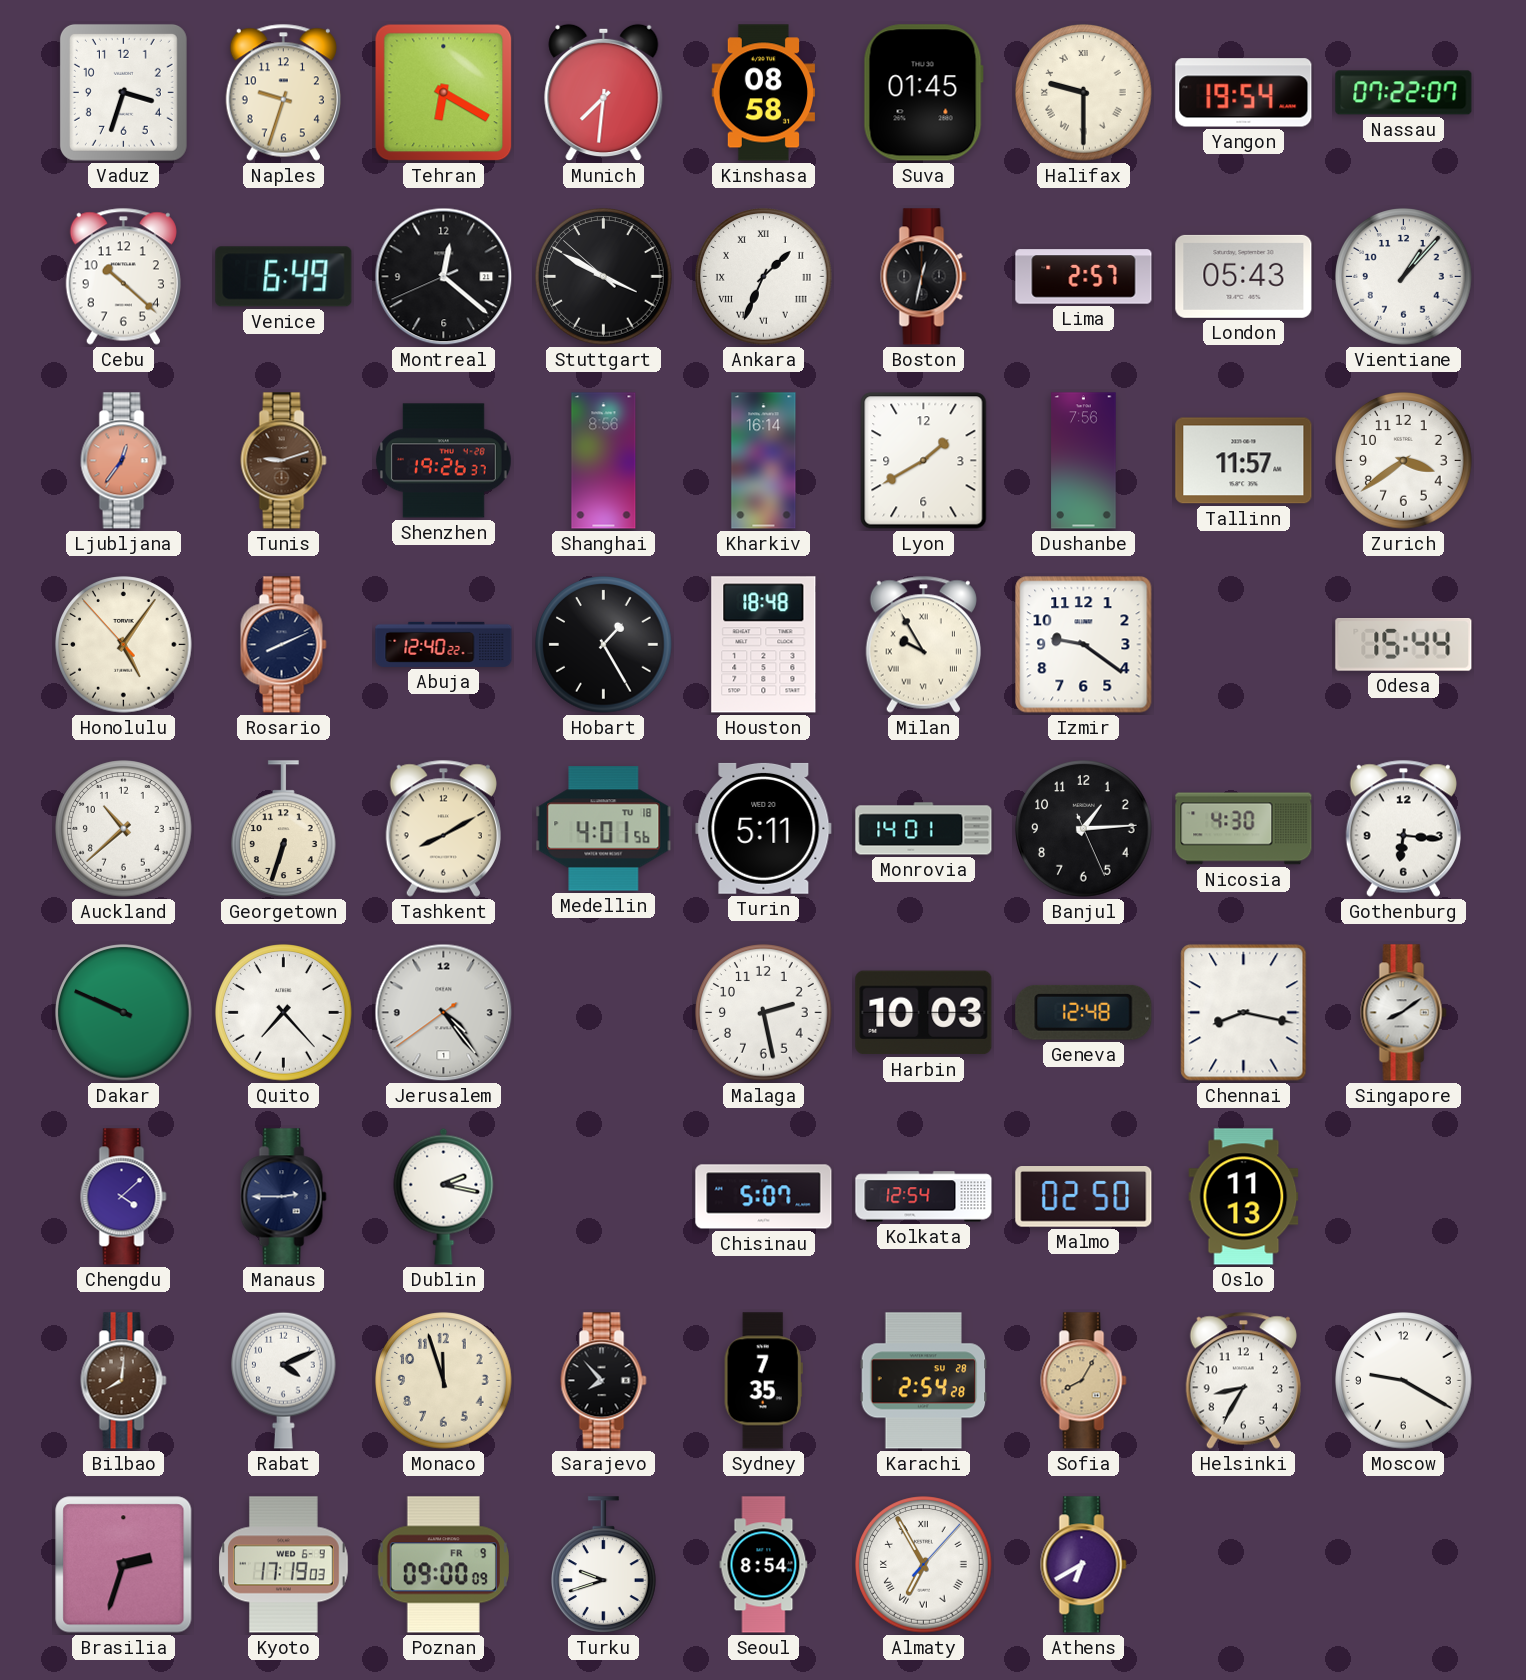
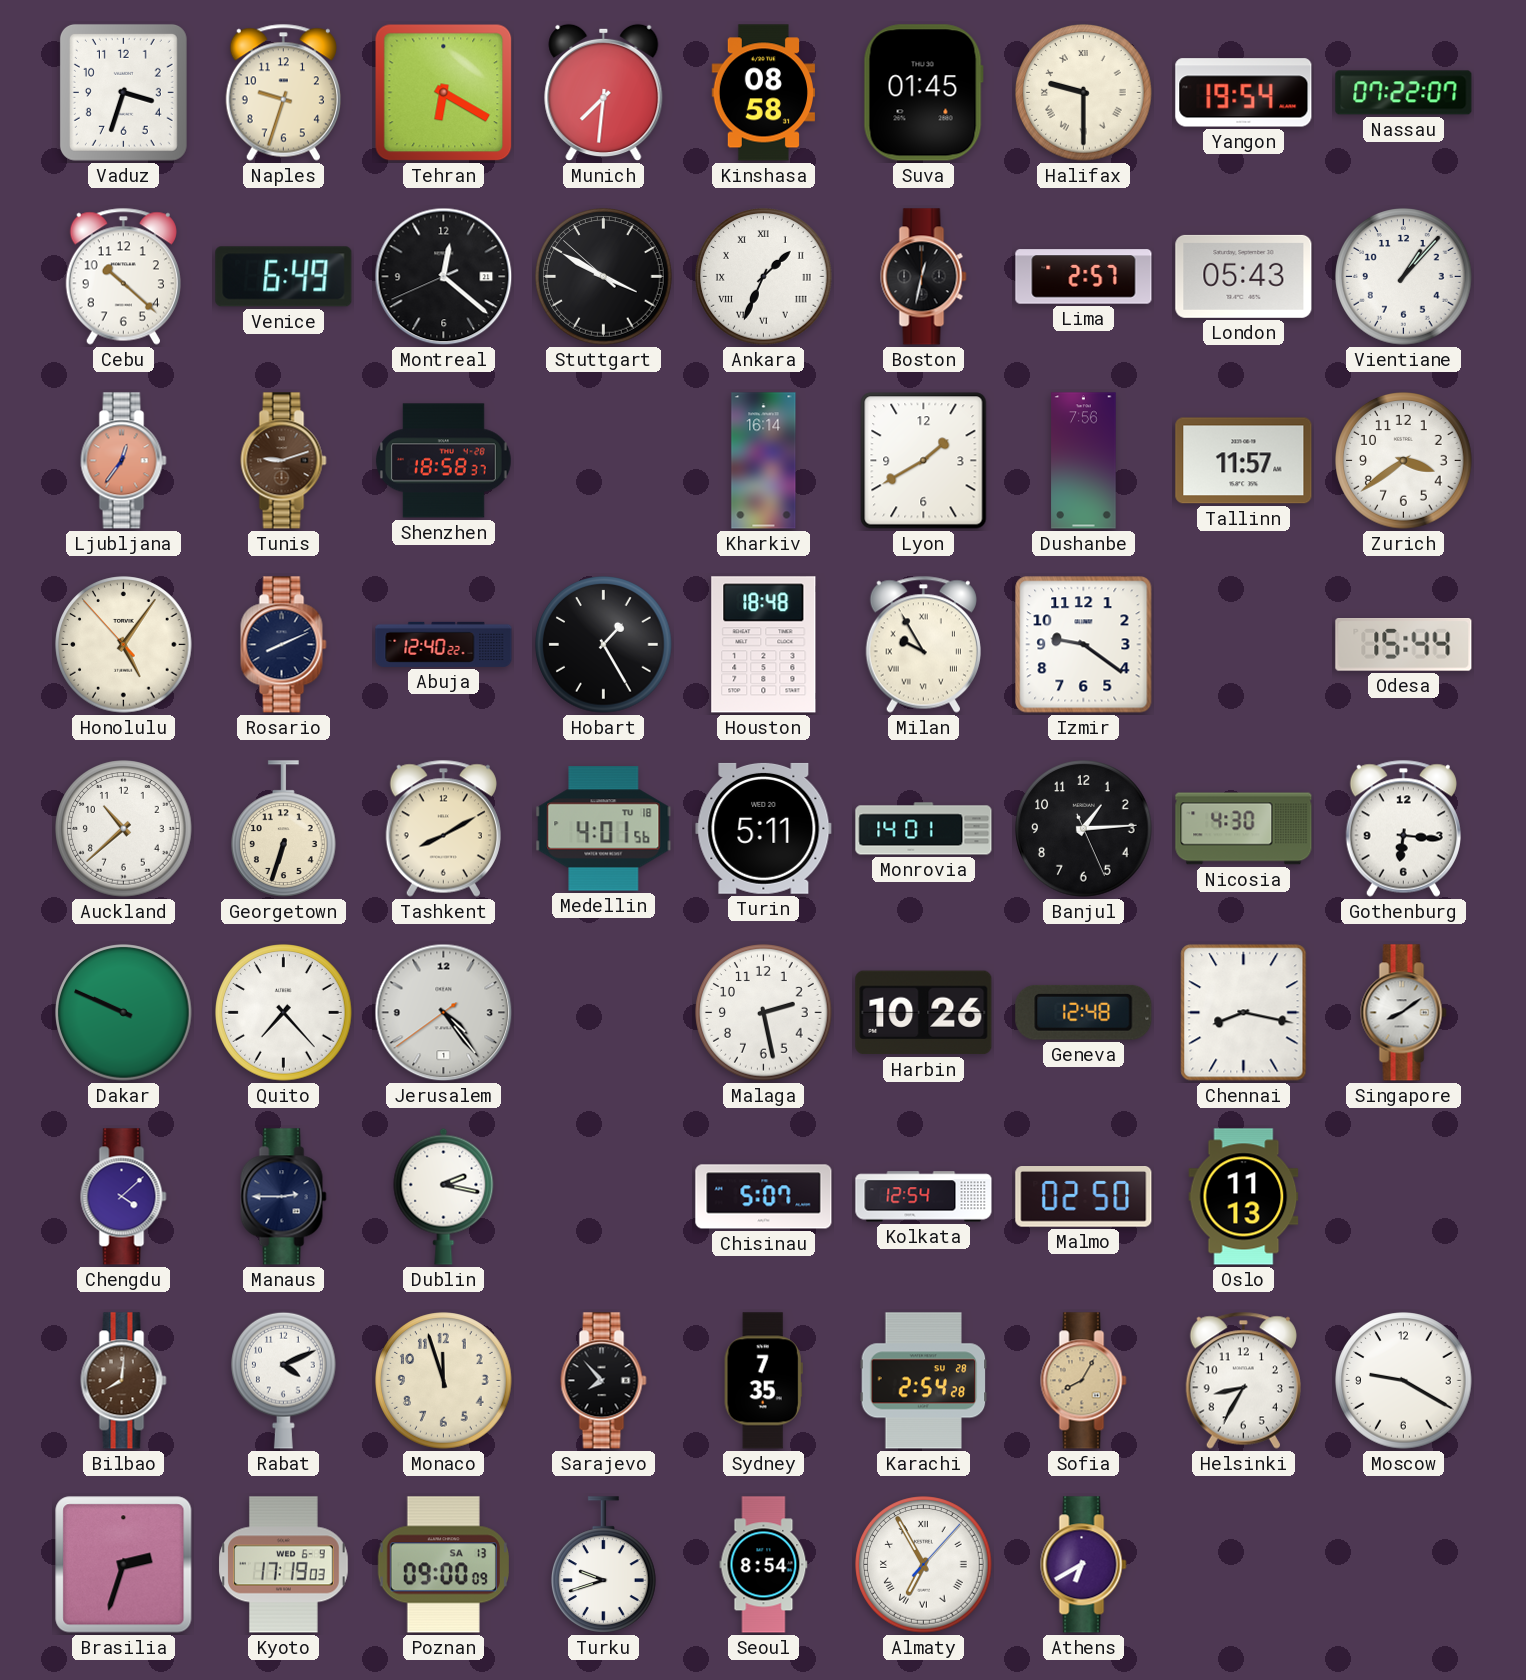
Shenzhen: 19:26 -> 18:58 (443, 461)
Shanghai: 8:56 -> none (604, 461)
Harbin: 10:03 -> 10:26 (924, 1013)
Poznan date: FR 9 -> SA 13 (443, 1565)
